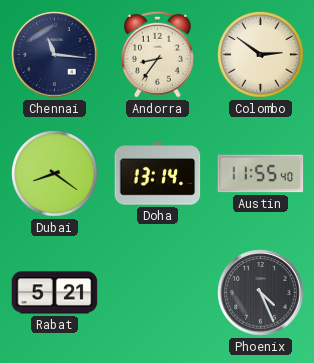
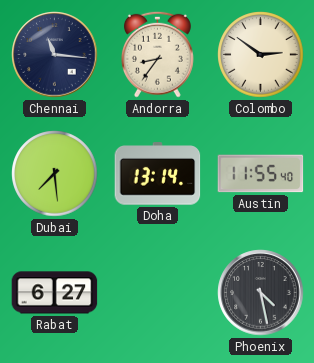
Dubai: 8:21 -> 7:29 (55, 174)
Rabat: 5:21 -> 6:27 (55, 293)
Phoenix: 4:26 -> 4:28 (261, 293)
